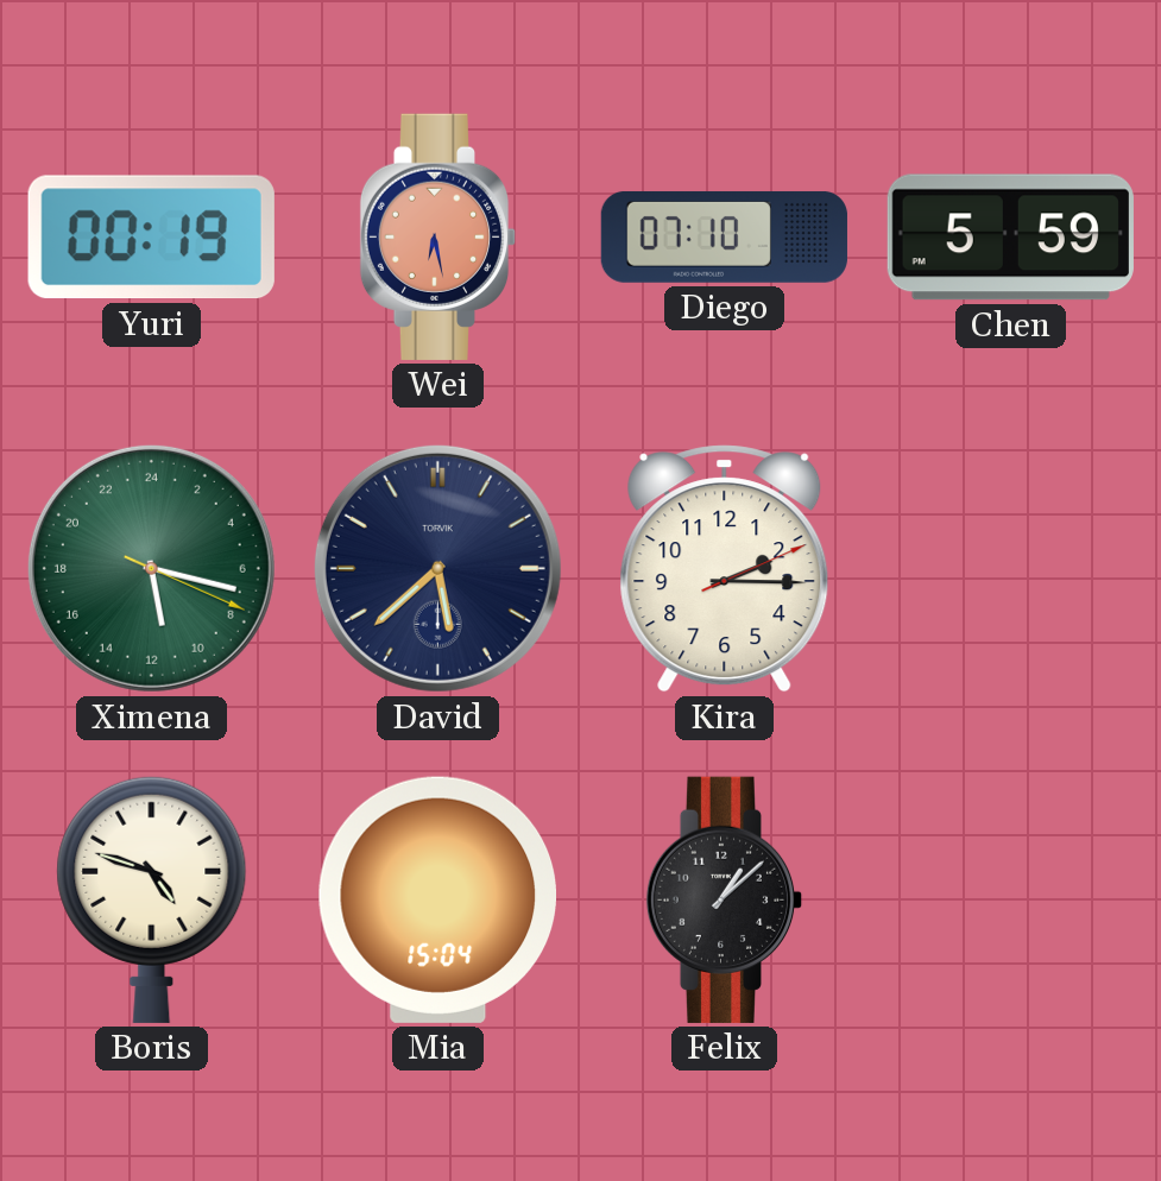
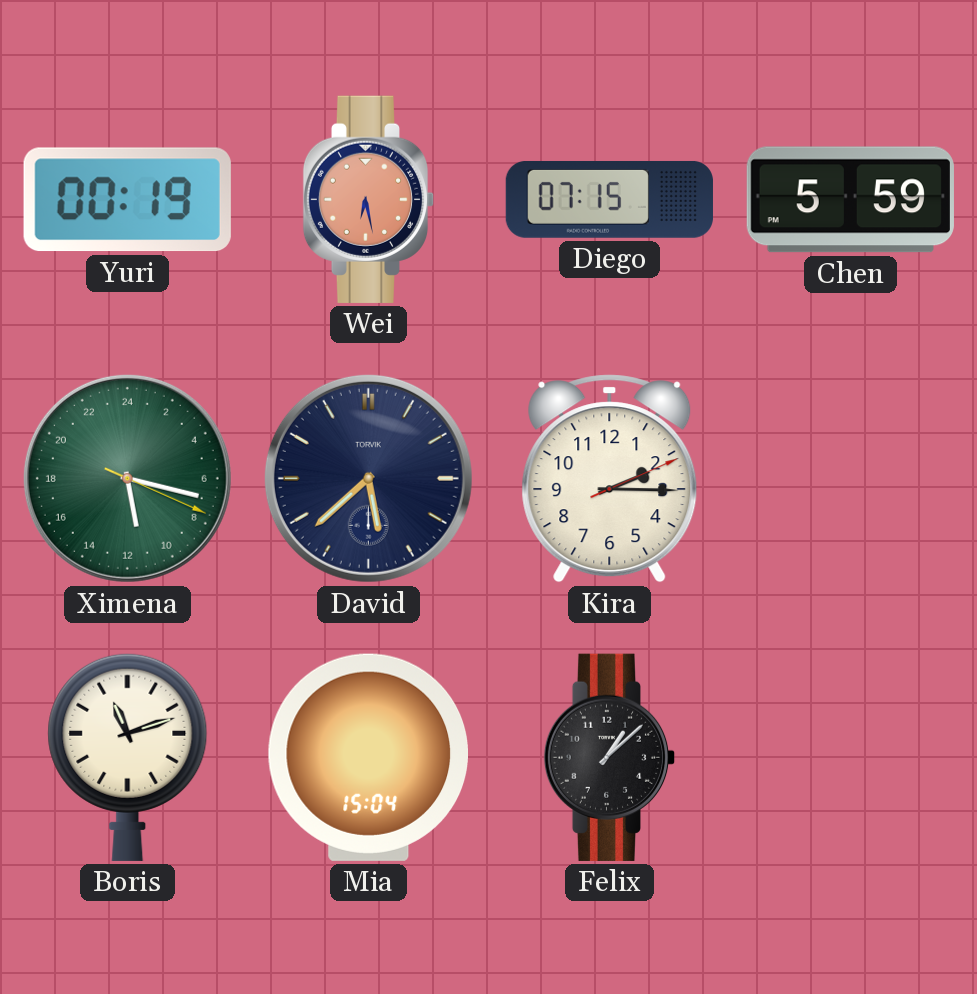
Diego: 07:10 -> 07:15 (609, 199)
Boris: 4:48 -> 11:12 (128, 757)
